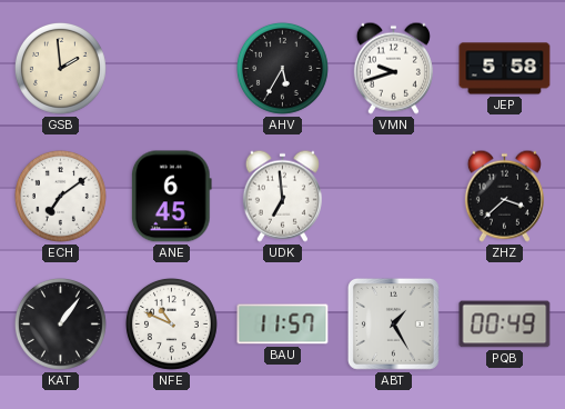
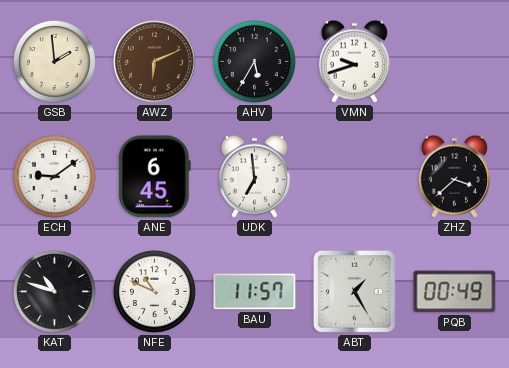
AWZ: none -> 6:11 (155, 62)
JEP: 5:58 -> none (505, 69)
ECH: 7:09 -> 9:09 (54, 176)
KAT: 1:06 -> 10:48 (54, 291)
